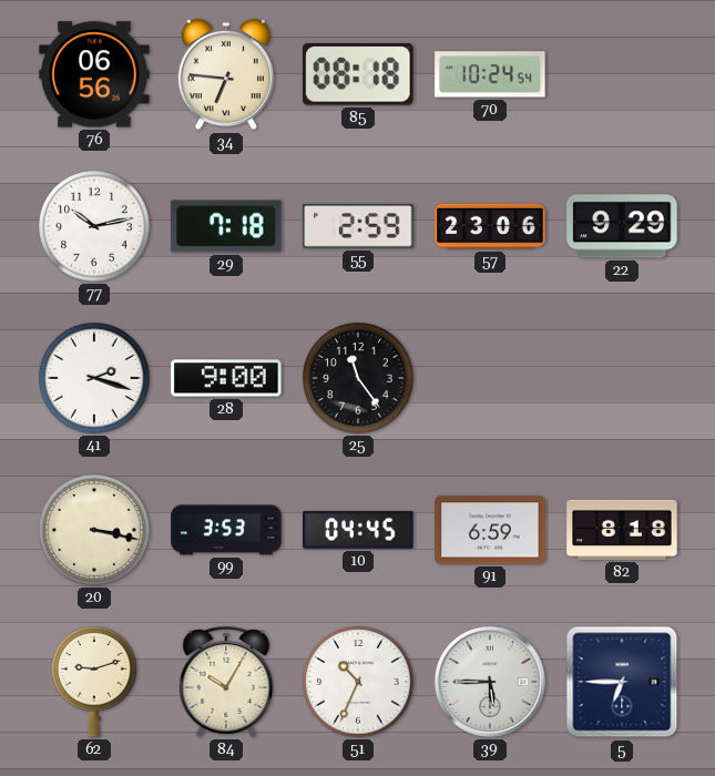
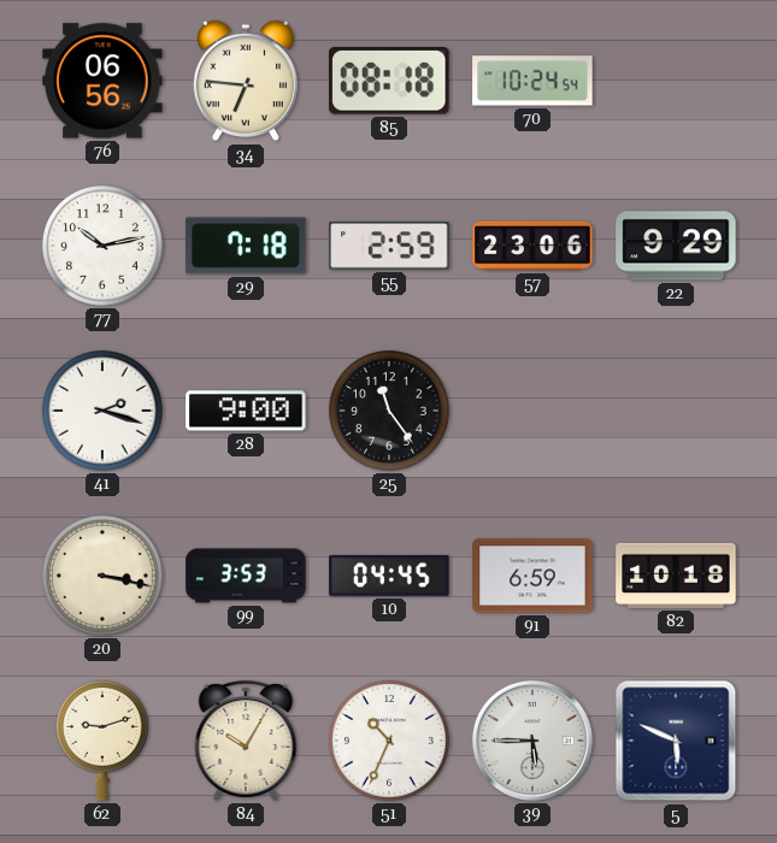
82: 8:18 -> 10:18 (676, 576)
5: 6:45 -> 5:49 (676, 741)
